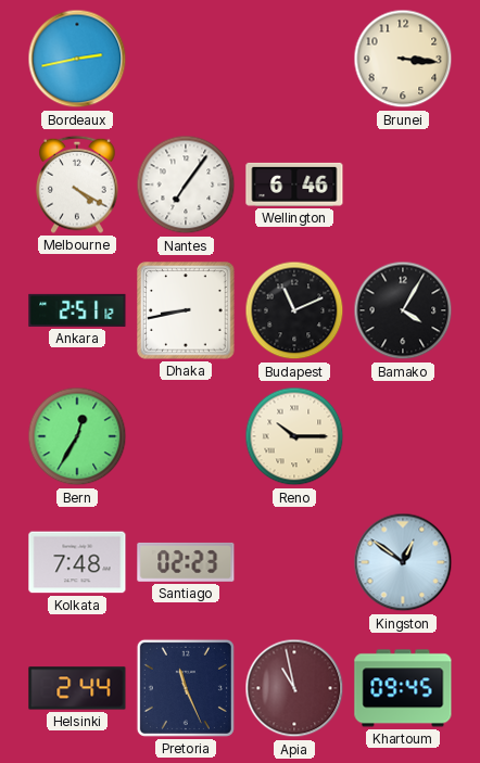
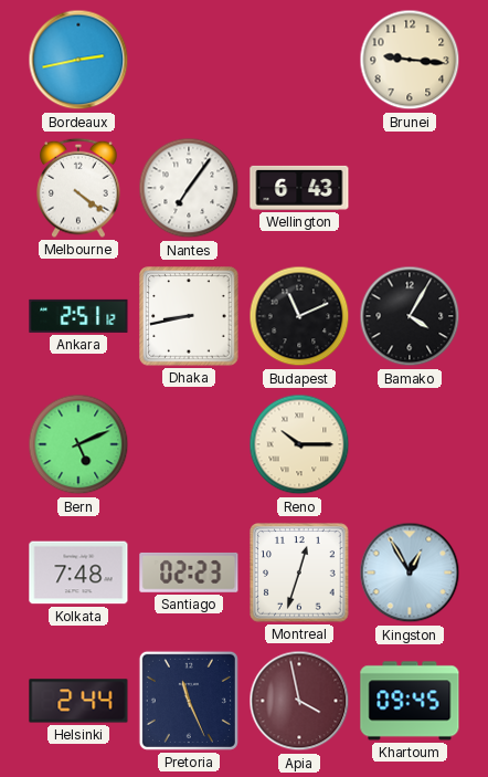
Brunei: 3:16 -> 9:16 (410, 60)
Melbourne: 4:20 -> 4:21 (78, 188)
Wellington: 6:46 -> 6:43 (299, 188)
Bern: 12:35 -> 5:11 (78, 444)
Montreal: none -> 12:33 (299, 573)
Kingston: 12:51 -> 12:55 (410, 573)
Apia: 10:58 -> 3:58 (299, 701)
